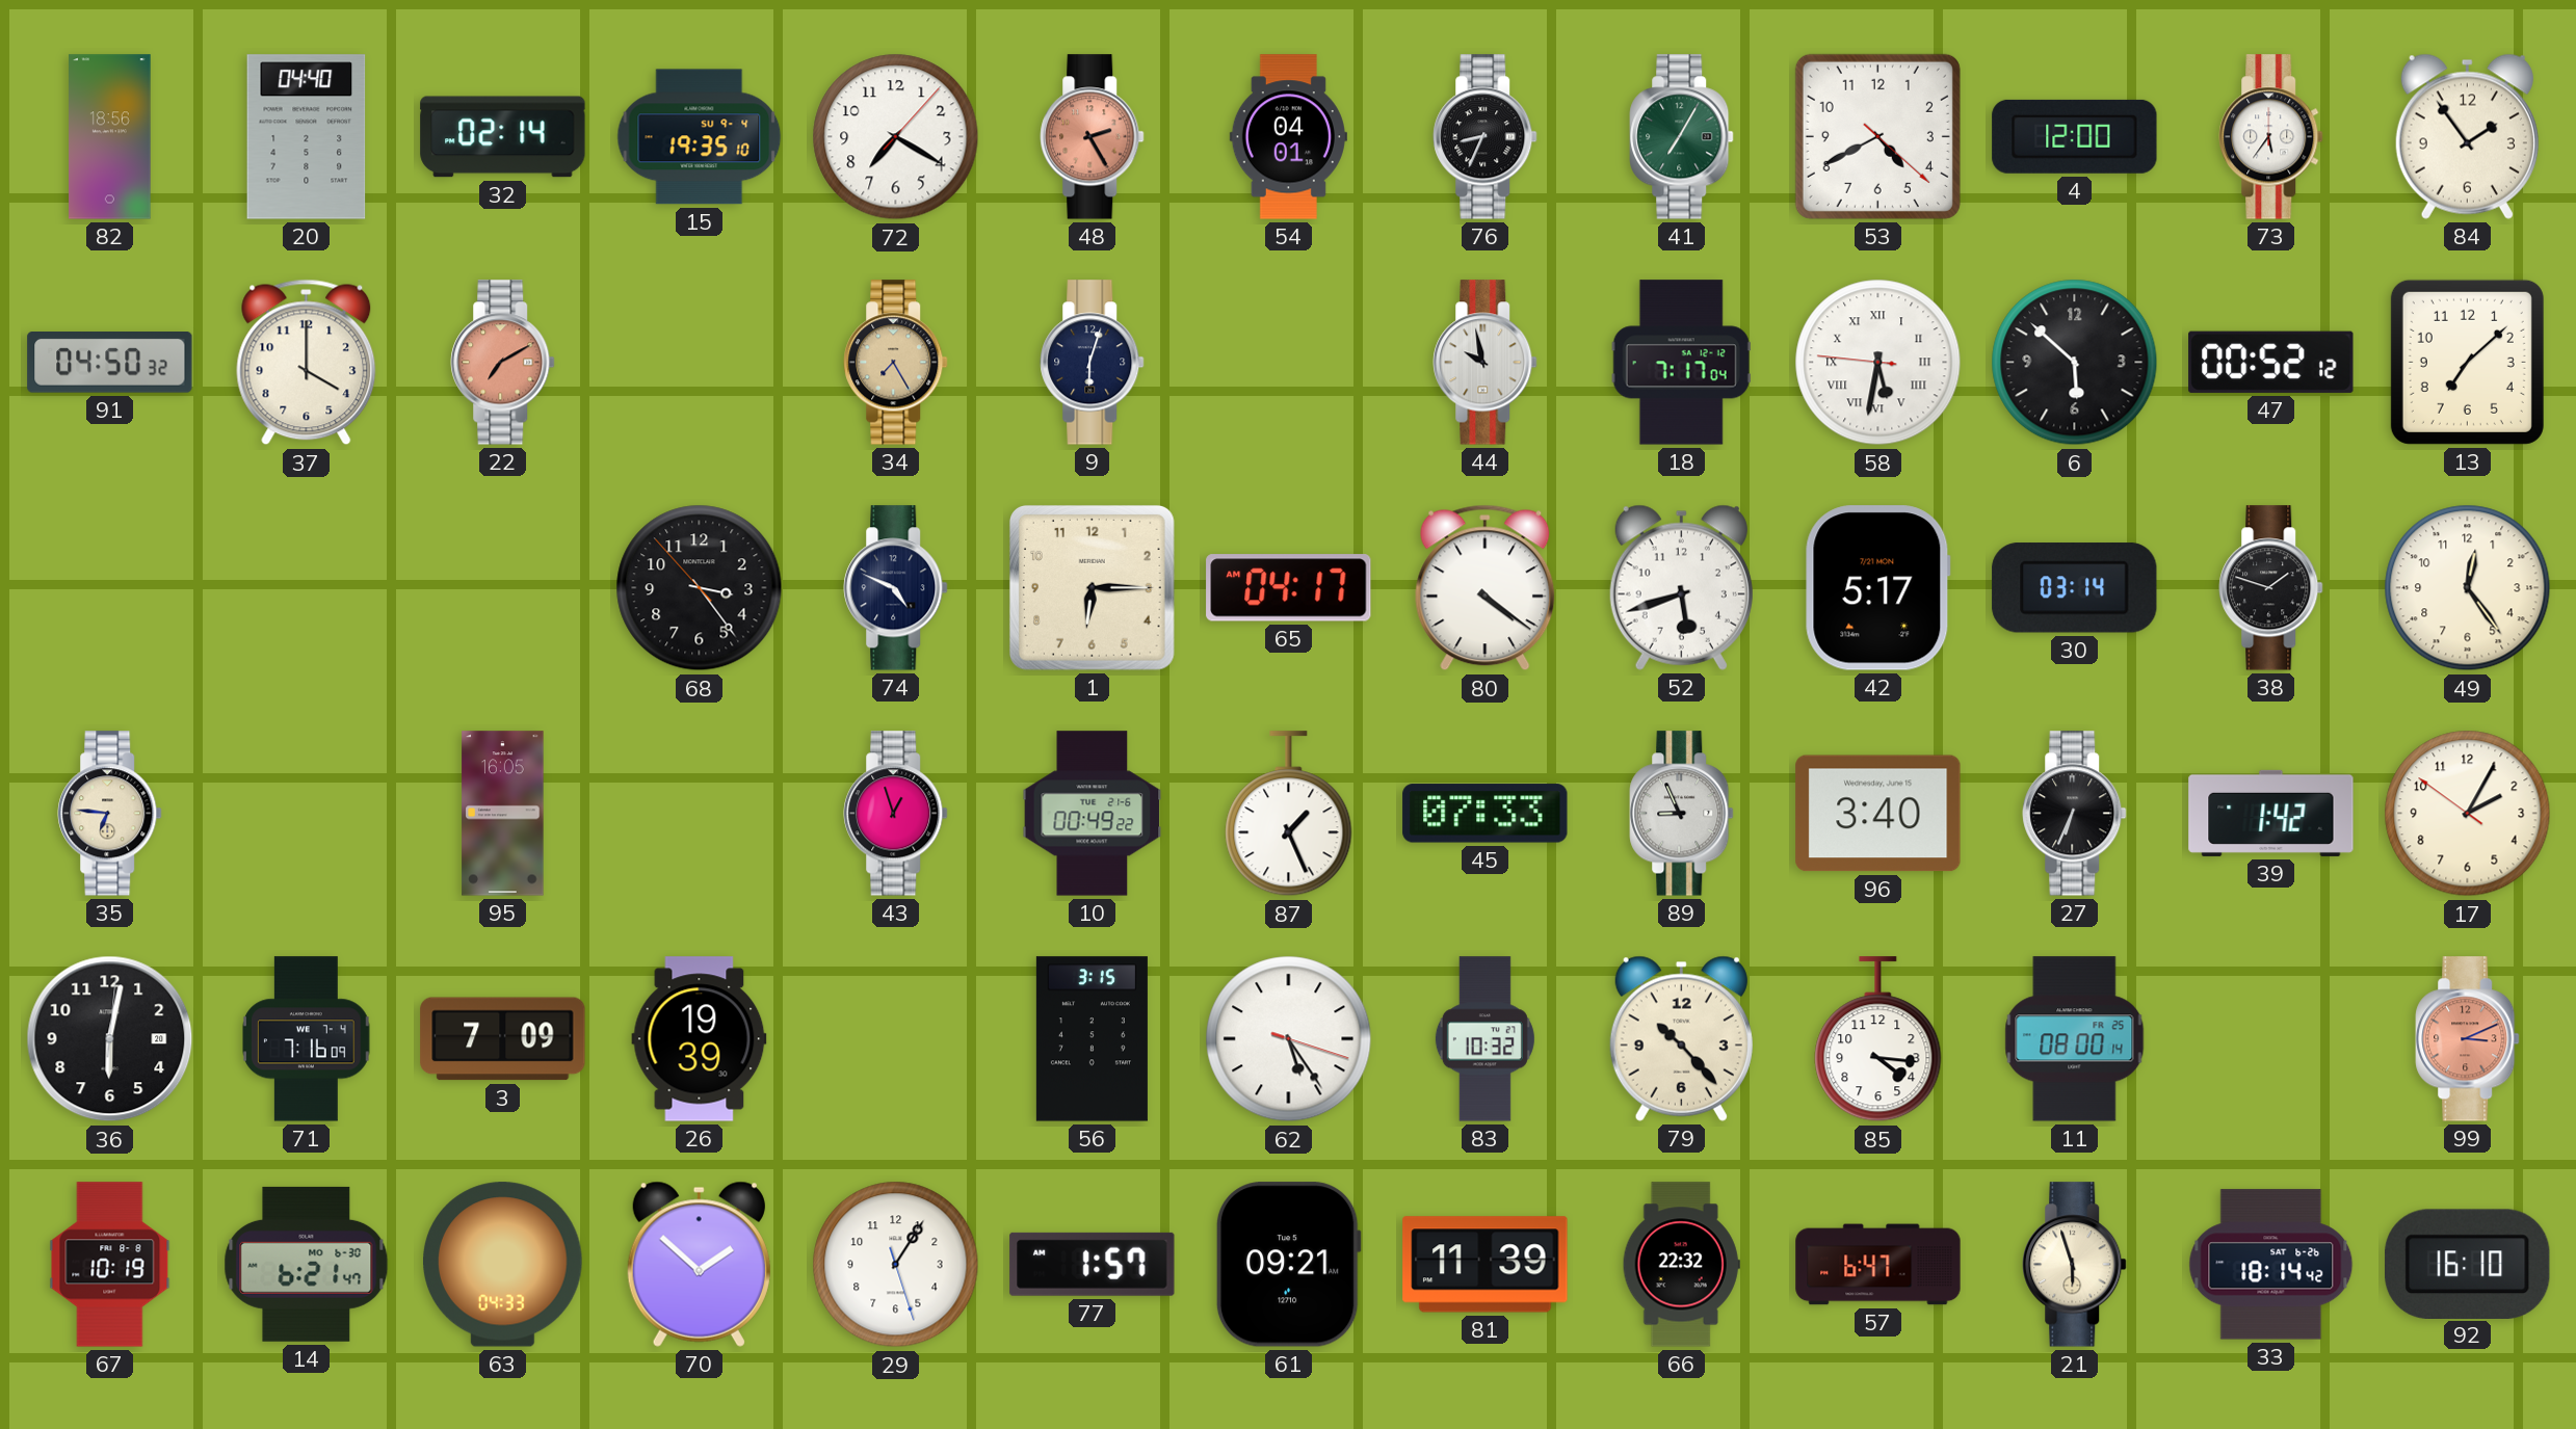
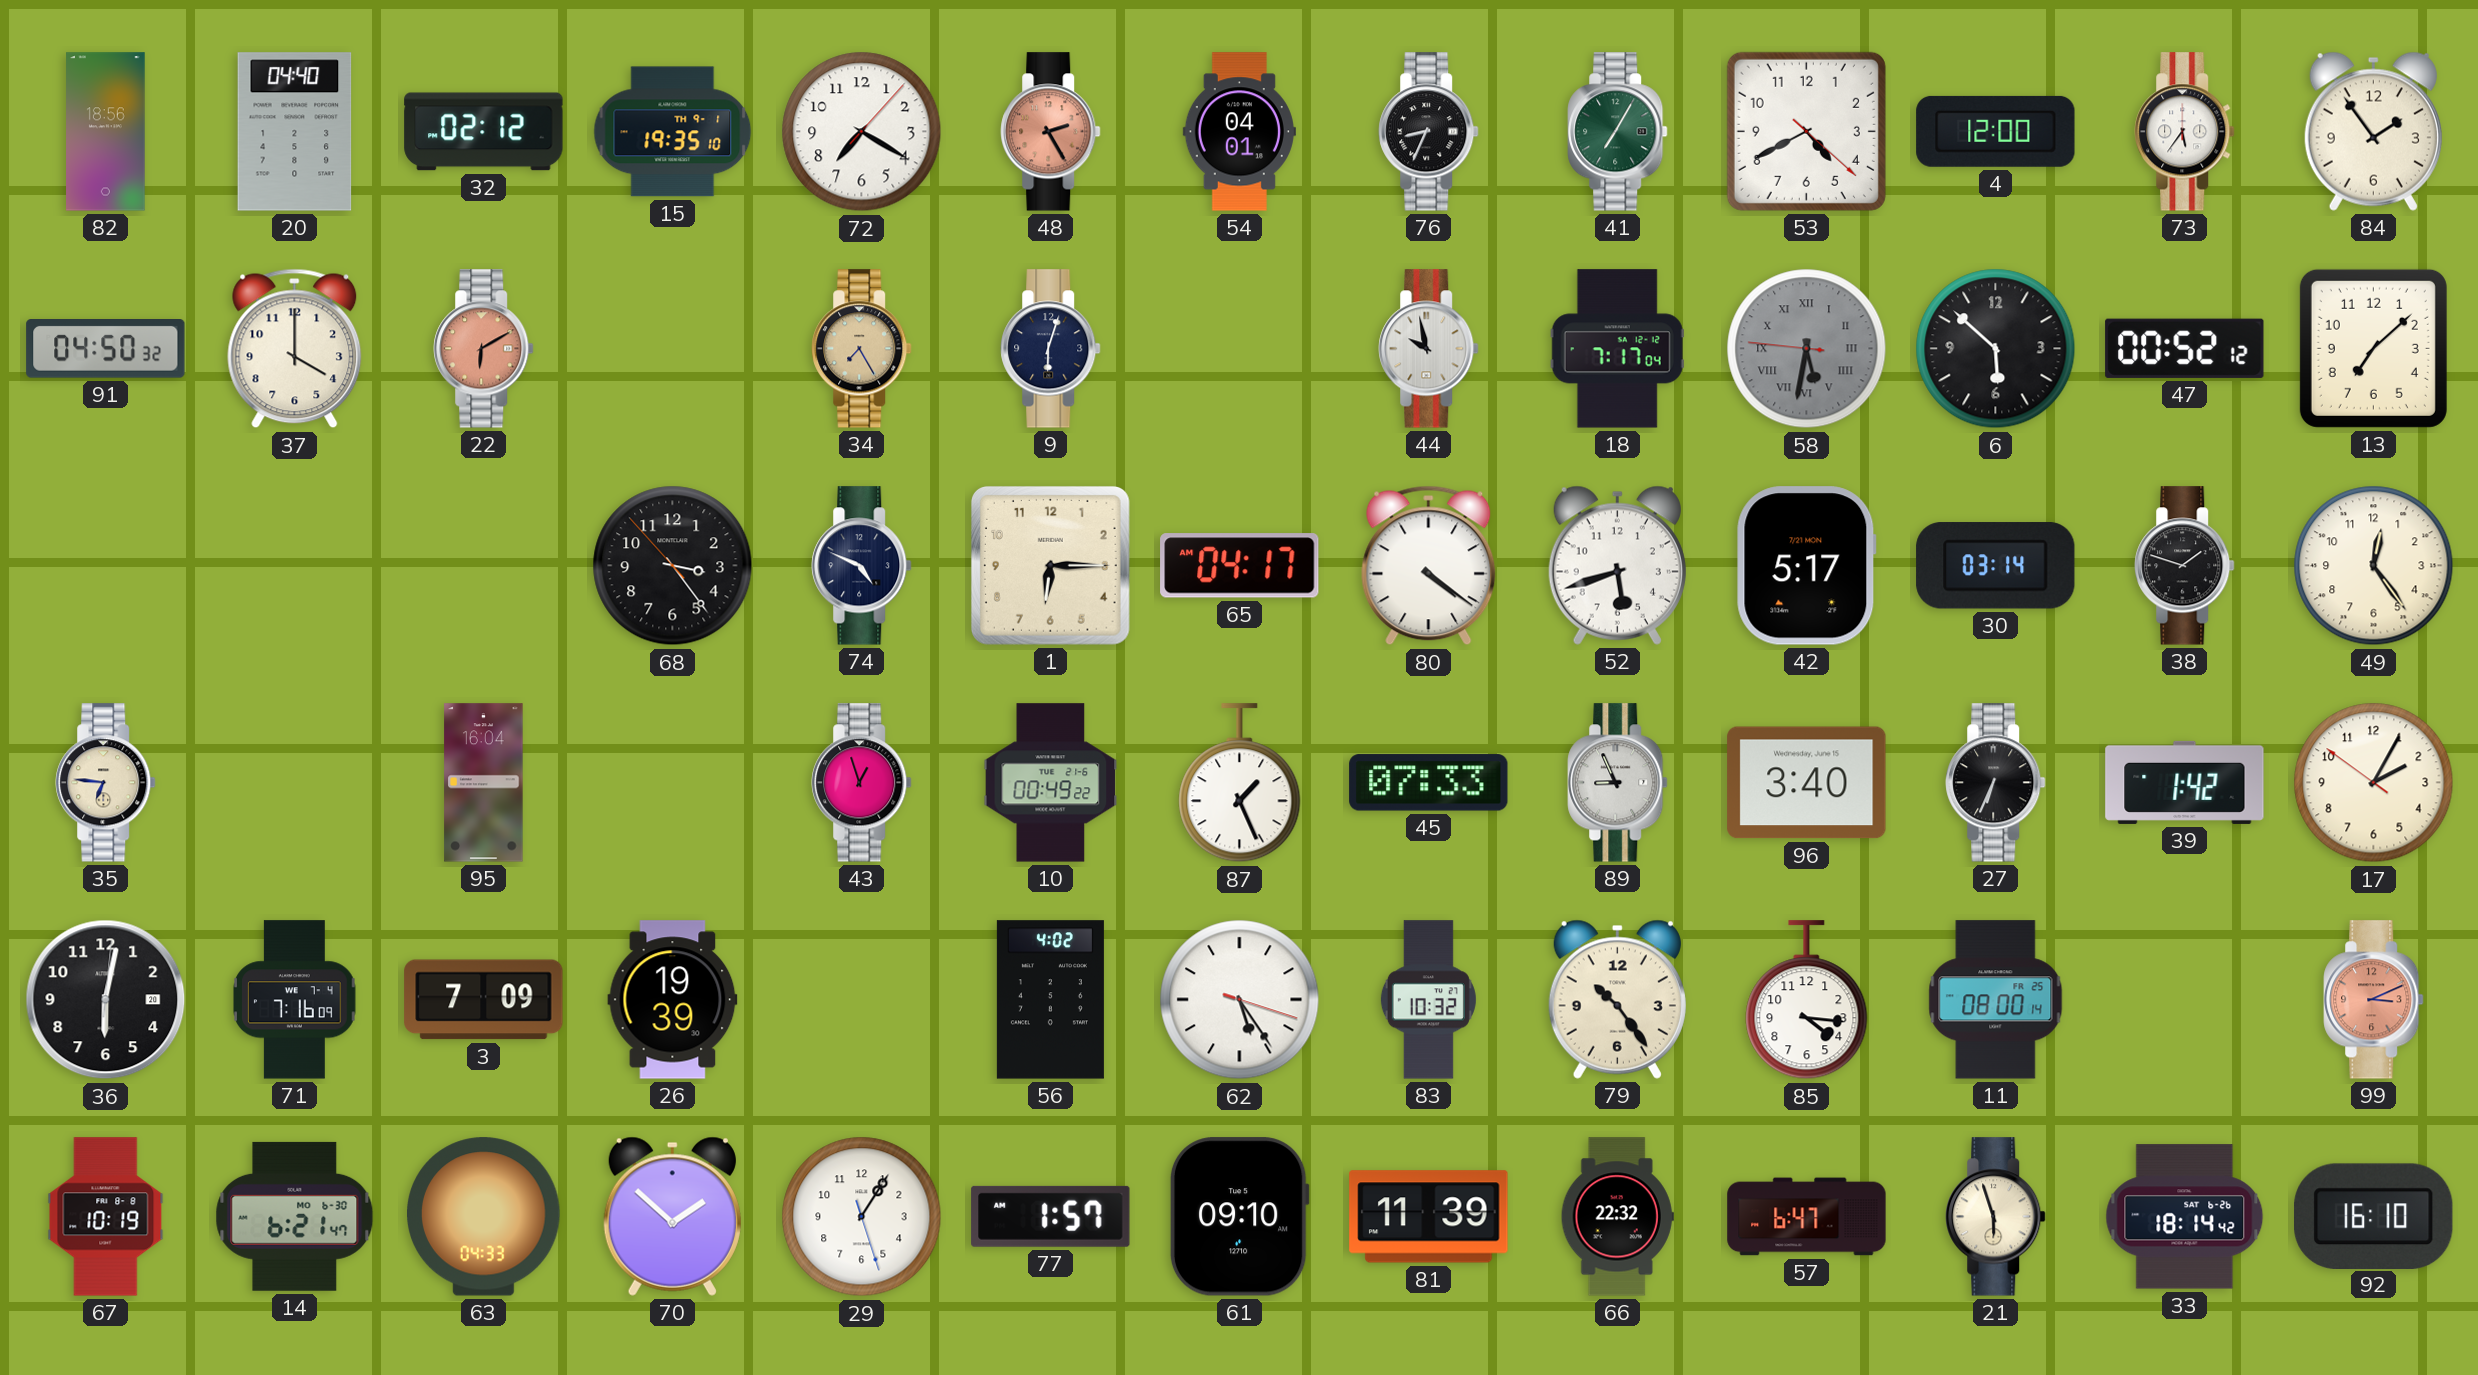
32: 02:14 -> 02:12 (484, 132)
15 date: SU 9-4 -> TH 9-1 (673, 132)
22: 7:10 -> 6:10 (484, 349)
58 dial: white -> grey (1807, 349)
95: 16:05 -> 16:04 (484, 783)
56: 3:15 -> 4:02 (1050, 1000)
79: 10:23 -> 10:24 (1617, 999)
61: 09:21 -> 09:10 (1239, 1217)
